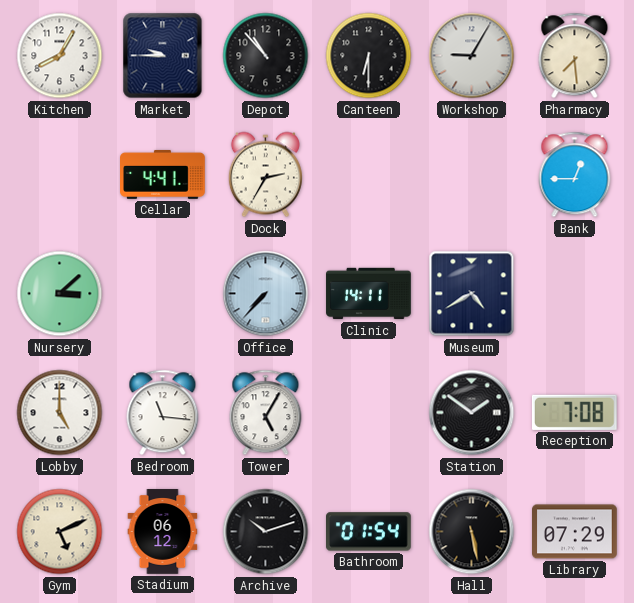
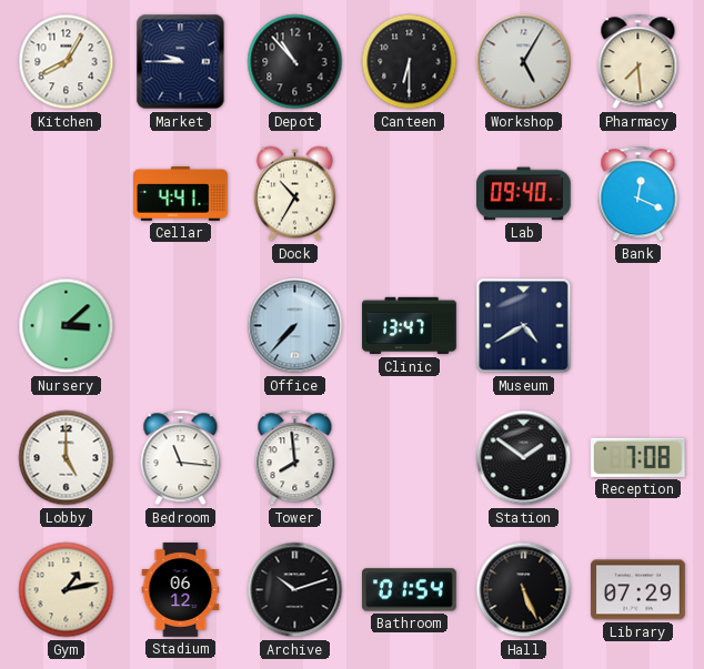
Workshop: 9:05 -> 5:05 (524, 62)
Dock: 2:35 -> 10:35 (294, 194)
Lab: none -> 09:40 (524, 194)
Bank: 12:45 -> 12:19 (638, 194)
Clinic: 14:11 -> 13:47 (410, 326)
Tower: 5:05 -> 7:59 (295, 458)
Gym: 5:11 -> 1:13 (67, 590)
Hall: 5:28 -> 5:26 (524, 590)
